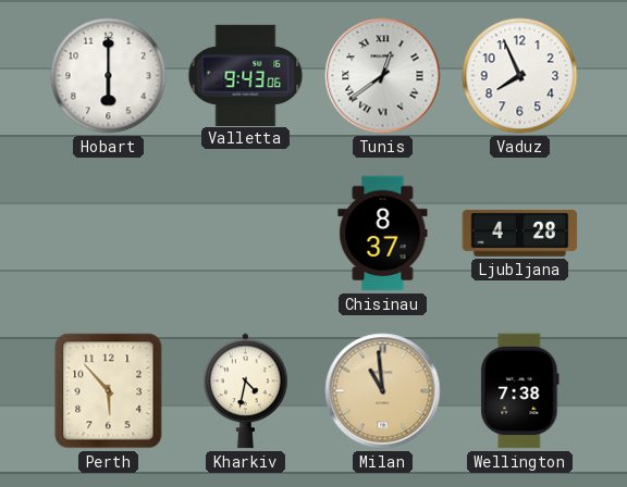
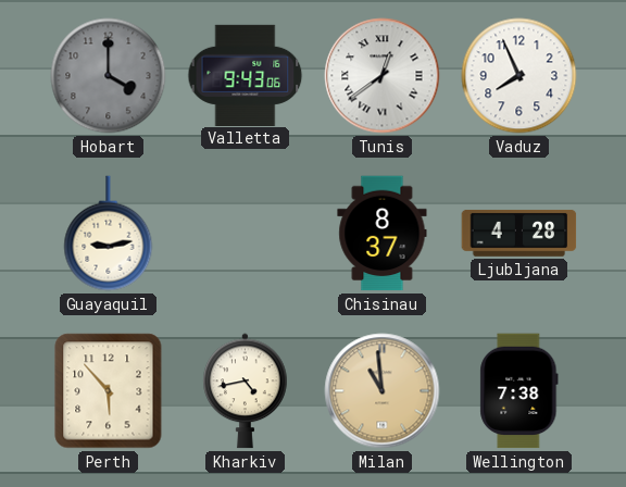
Hobart: 6:00 -> 4:00 (109, 76)
Hobart dial: white -> grey (109, 76)
Guayaquil: none -> 9:13 (109, 234)
Kharkiv: 4:32 -> 4:43 (246, 391)
